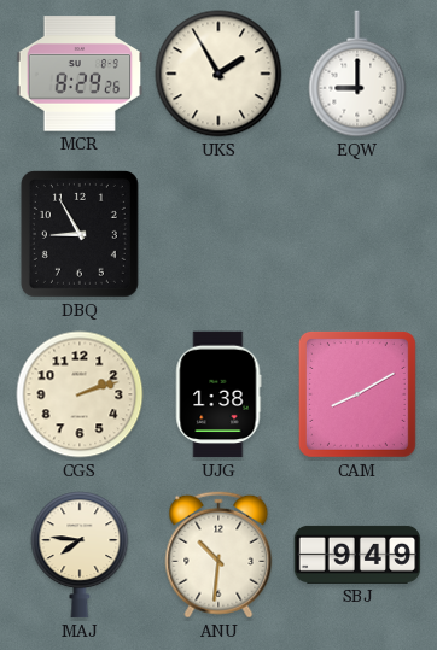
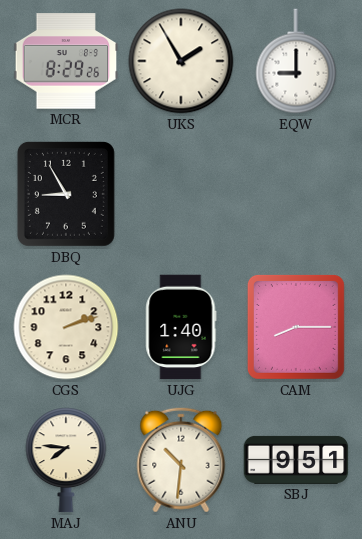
UJG: 1:38 -> 1:40 (181, 327)
CAM: 8:10 -> 8:15 (296, 327)
SBJ: 9:49 -> 9:51 (296, 460)
